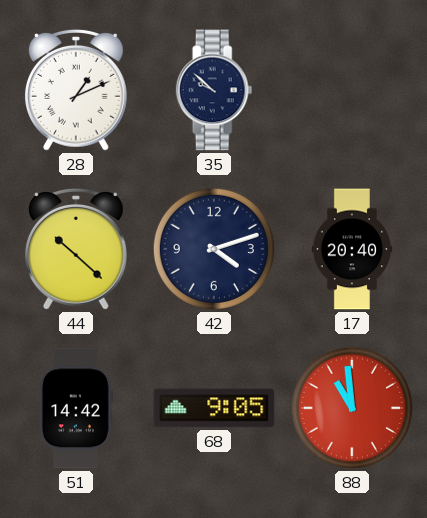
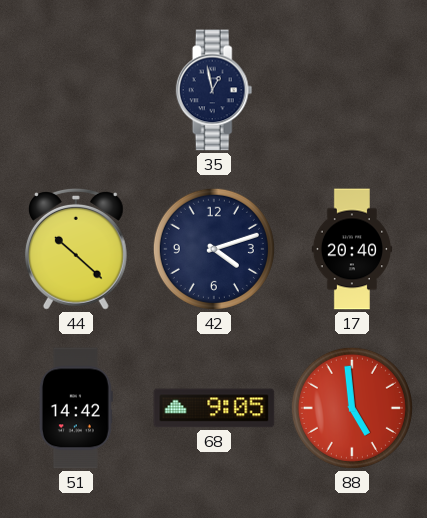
28: 1:11 -> none (76, 90)
35: 9:52 -> 12:58 (214, 90)
88: 10:59 -> 4:59 (352, 408)
